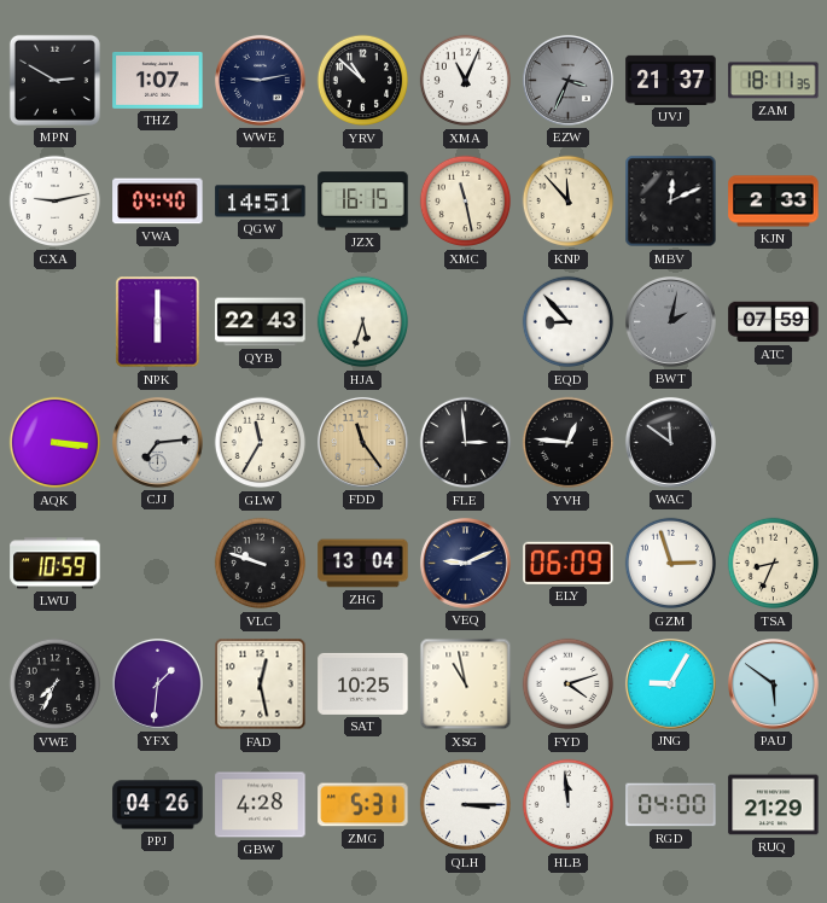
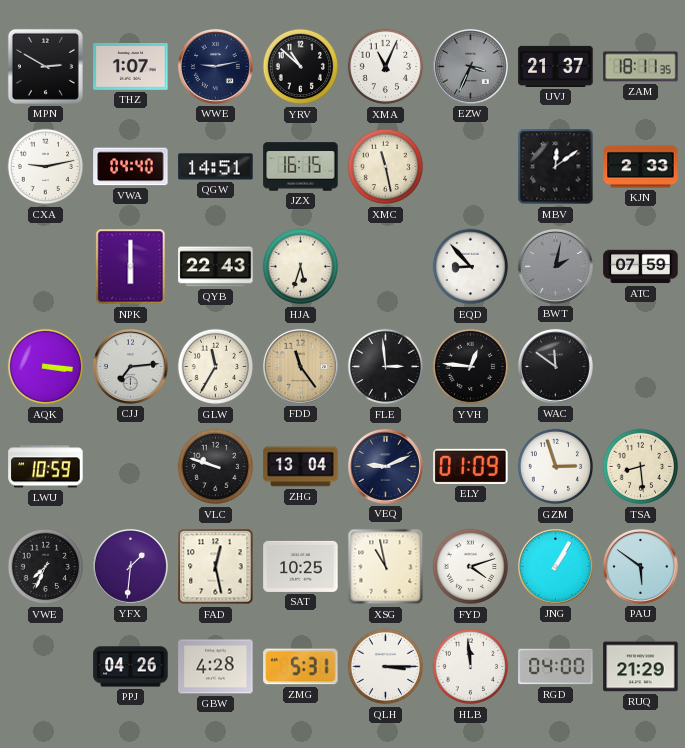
KNP: 11:53 -> none (569, 202)
MBV: 12:11 -> 12:09 (556, 167)
ELY: 06:09 -> 01:09 (471, 466)
TSA: 8:34 -> 8:29 (641, 467)
JNG: 9:05 -> 1:05 (555, 566)
